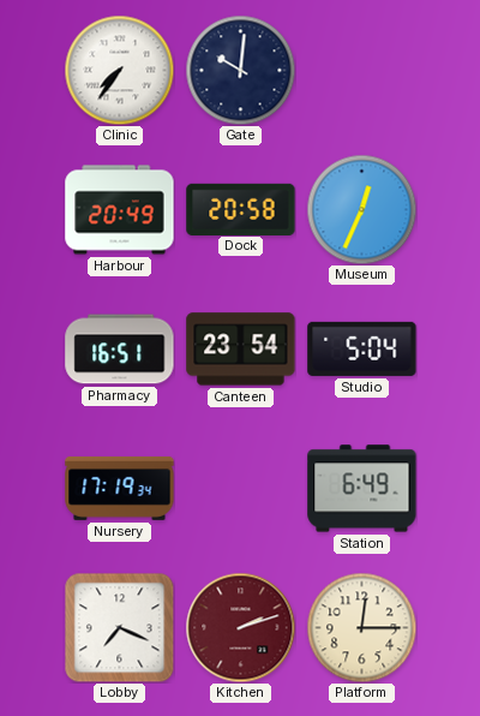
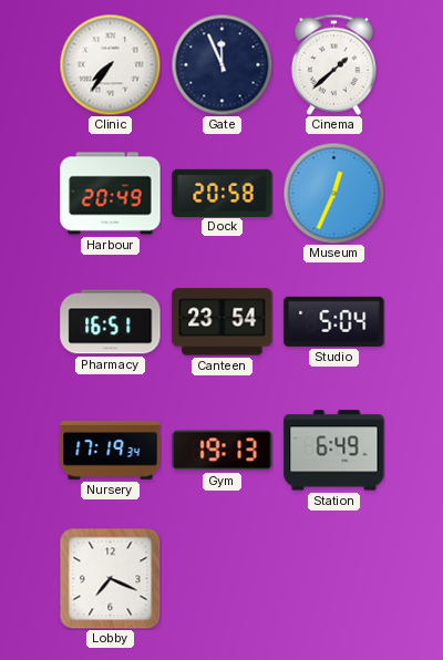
Gate: 10:01 -> 11:56 (221, 64)
Cinema: none -> 1:38 (333, 64)
Gym: none -> 19:13 (223, 451)
Kitchen: 2:12 -> none (240, 627)
Platform: 12:15 -> none (361, 627)
